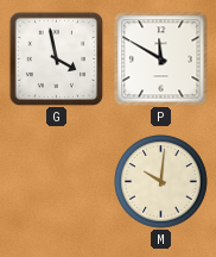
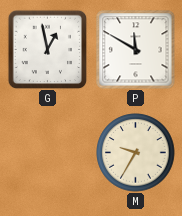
G: 3:58 -> 12:58 (47, 49)
M: 10:01 -> 9:35 (136, 153)
